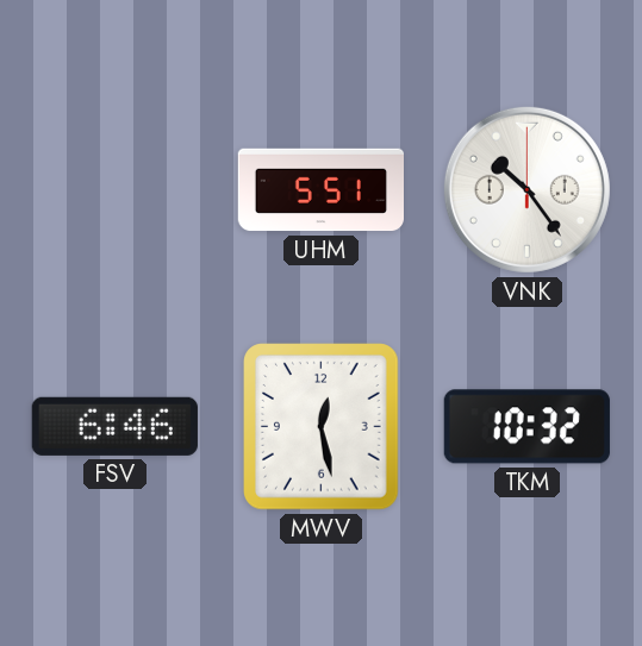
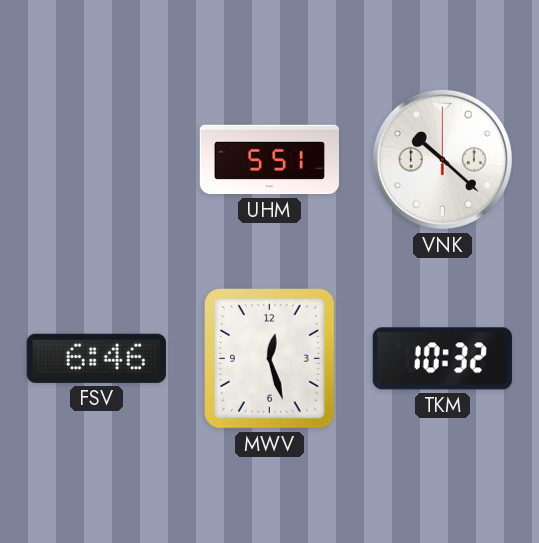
VNK: 10:24 -> 10:22 (442, 159)
MWV: 12:28 -> 12:27 (270, 359)
